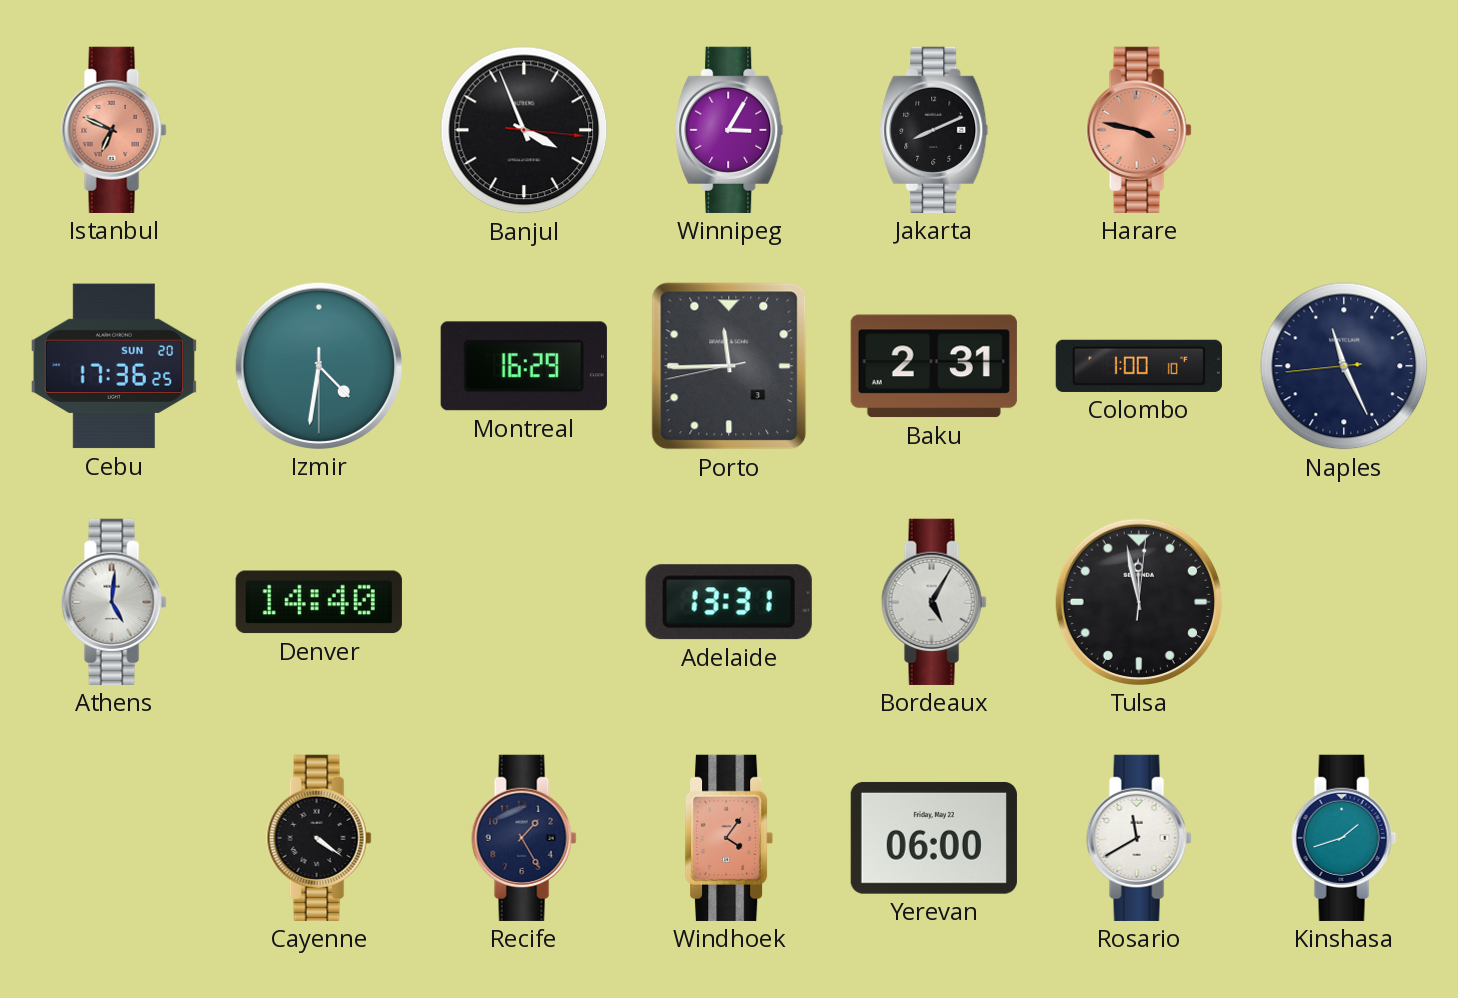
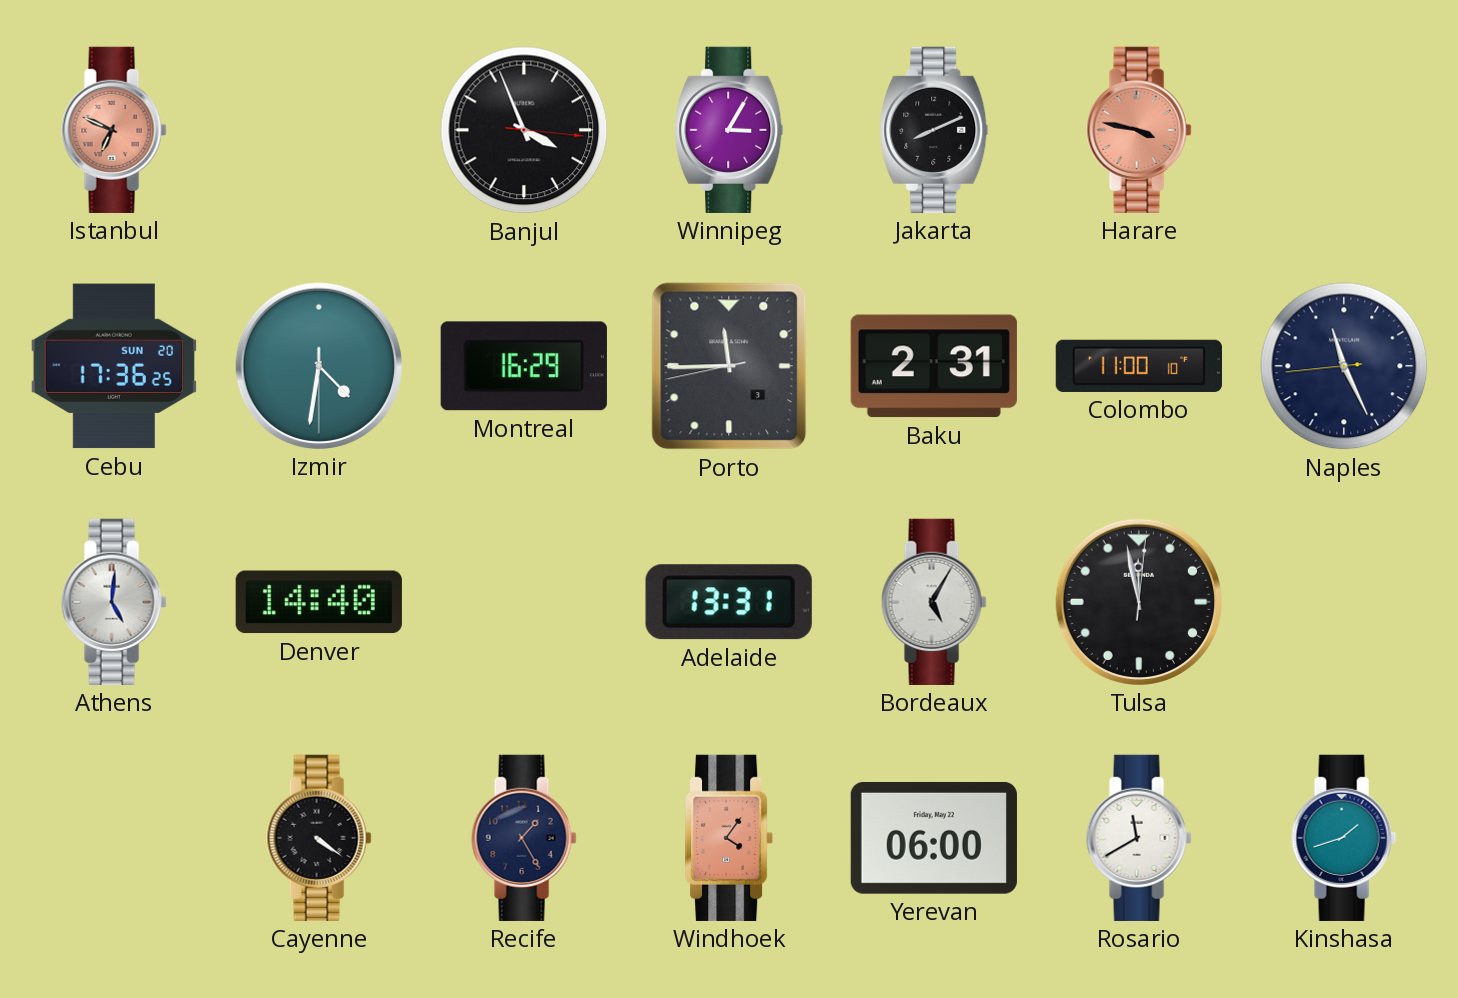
Colombo: 1:00 -> 11:00 (1139, 366)
